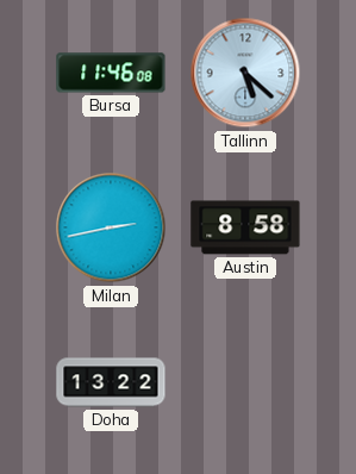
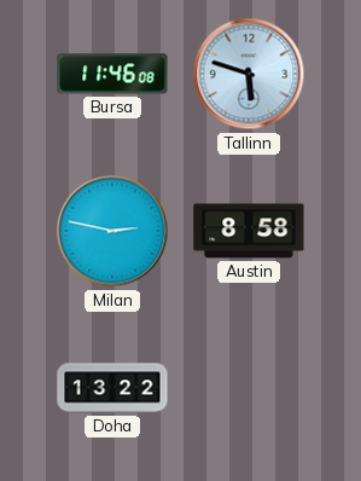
Tallinn: 5:22 -> 5:48 (249, 74)
Milan: 2:43 -> 2:47 (112, 231)
